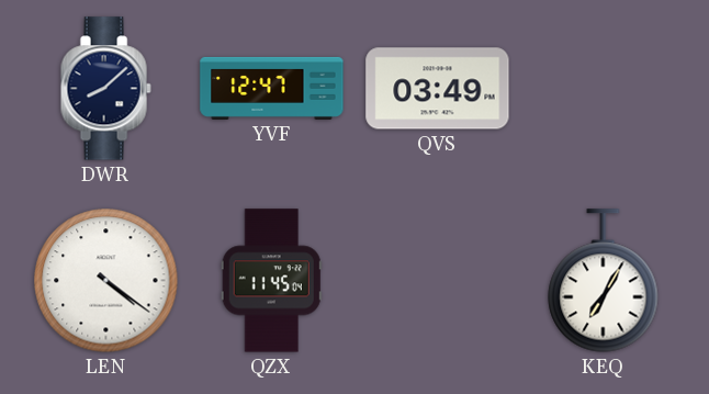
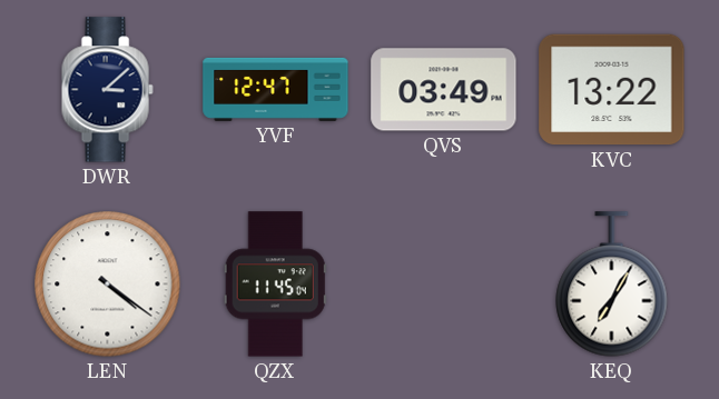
DWR: 8:08 -> 3:08 (107, 90)
KVC: none -> 13:22 (612, 90)
